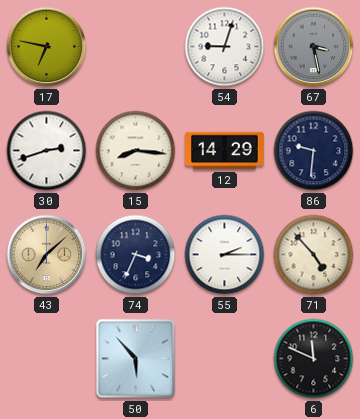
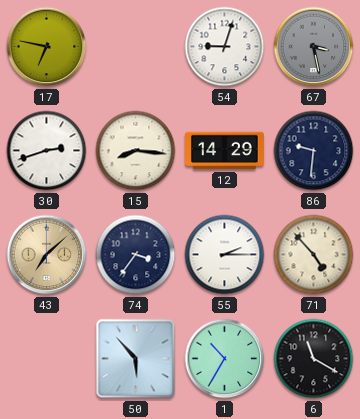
74: 3:34 -> 3:36 (136, 255)
1: none -> 10:35 (225, 359)
6: 11:49 -> 11:20 (314, 359)
